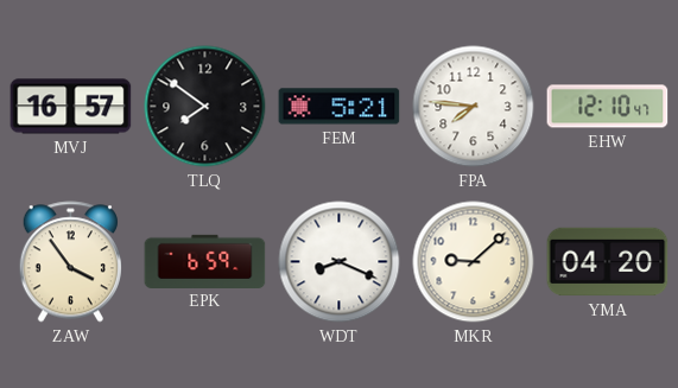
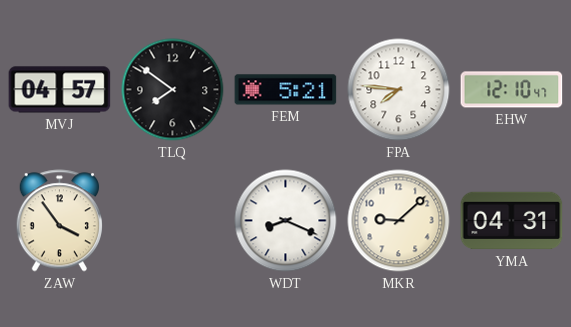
MVJ: 16:57 -> 04:57 (60, 90)
EPK: 6:59 -> none (205, 261)
YMA: 04:20 -> 04:31 (512, 221)
